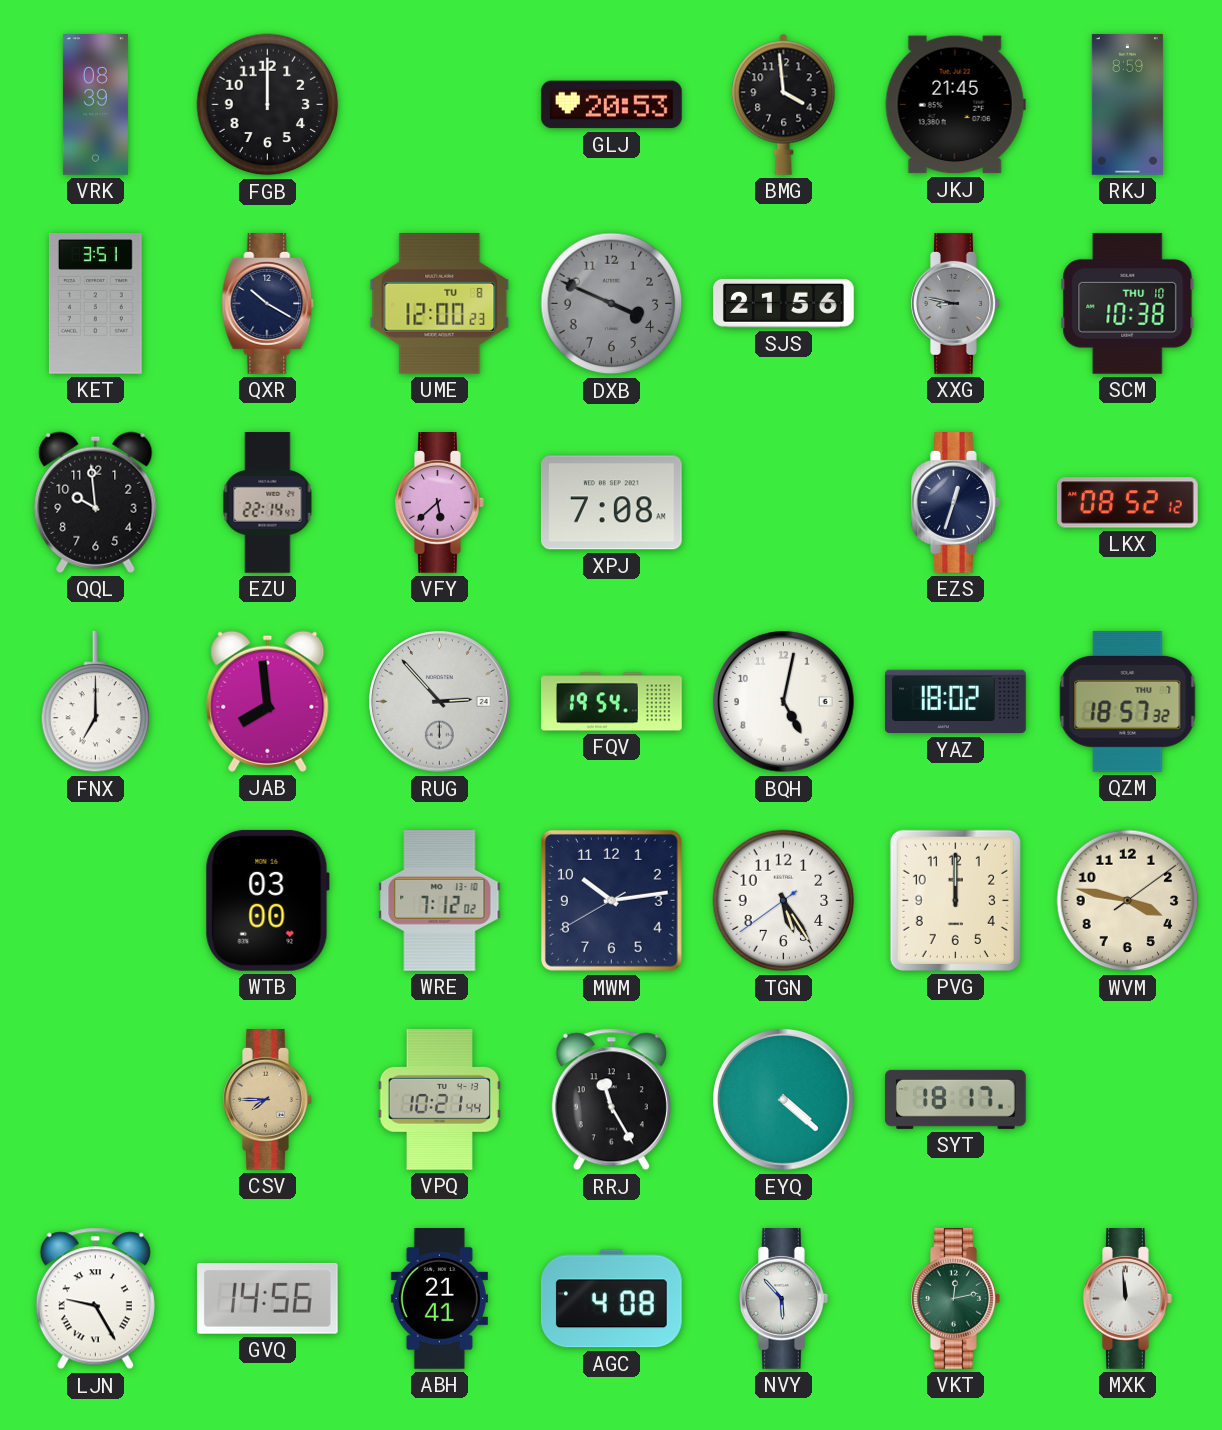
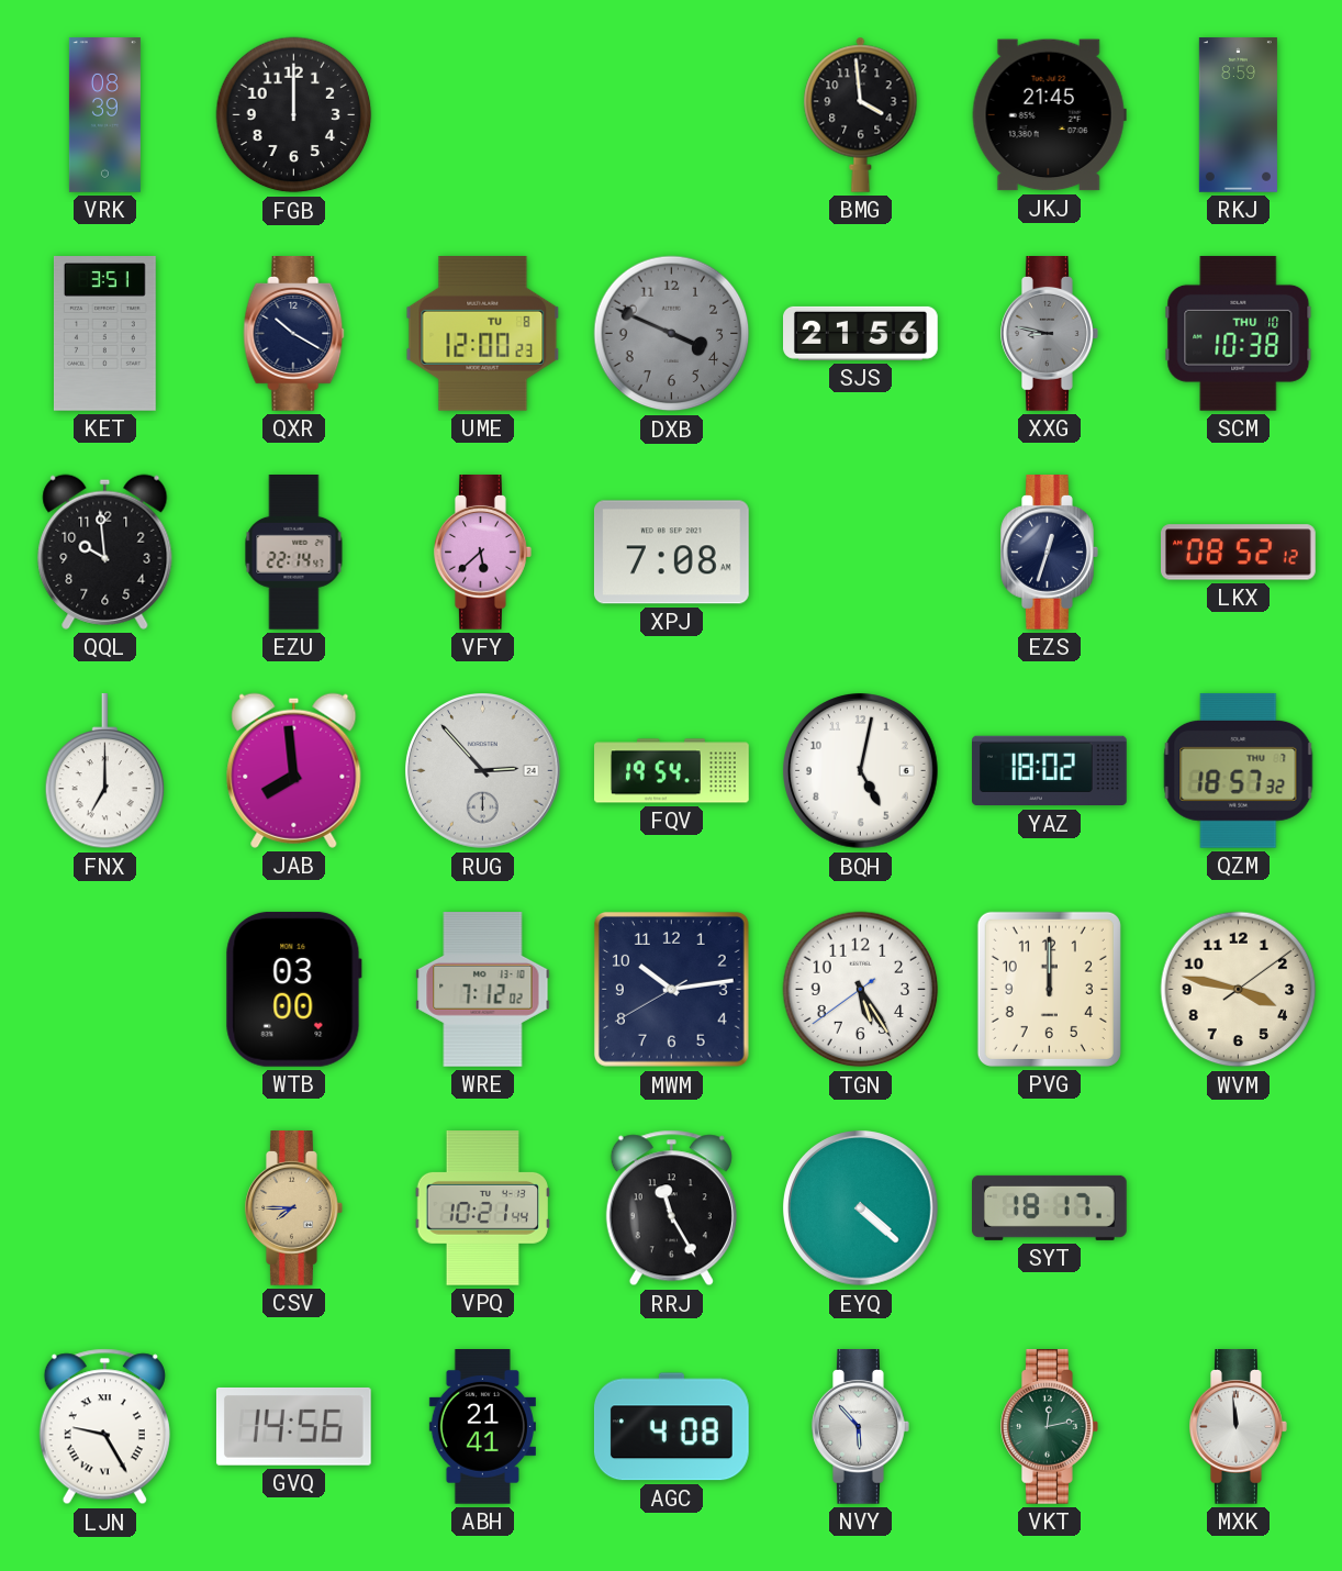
GLJ: 20:53 -> none (612, 105)
